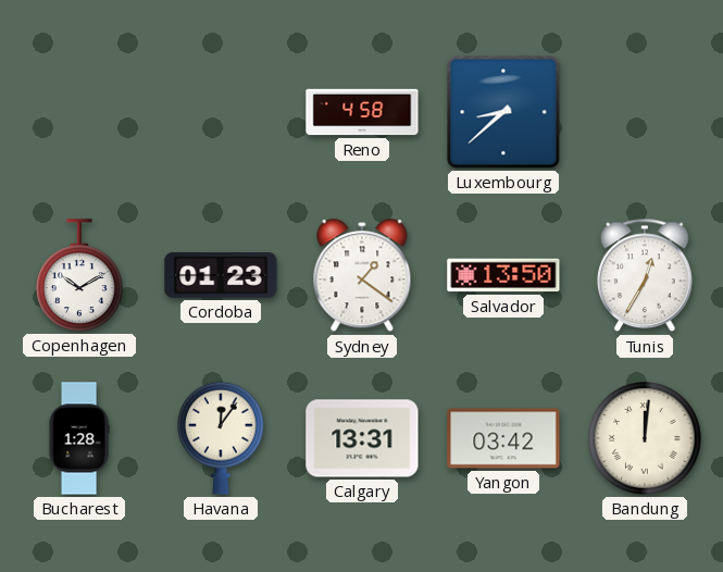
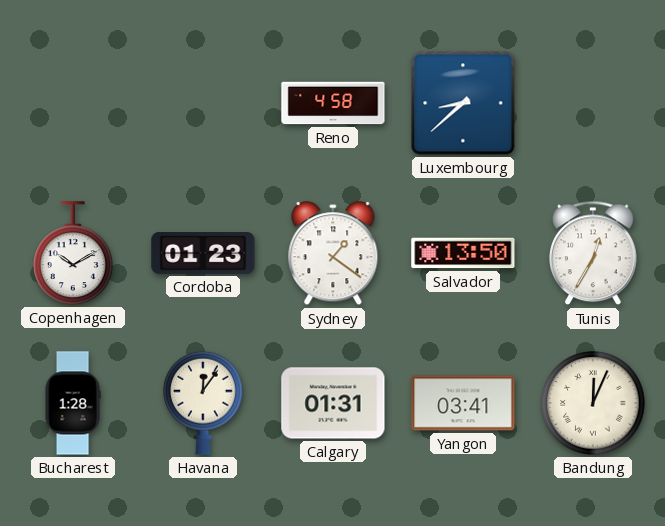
Calgary: 13:31 -> 01:31 (333, 403)
Yangon: 03:42 -> 03:41 (463, 403)
Bandung: 12:01 -> 12:04 (593, 403)
